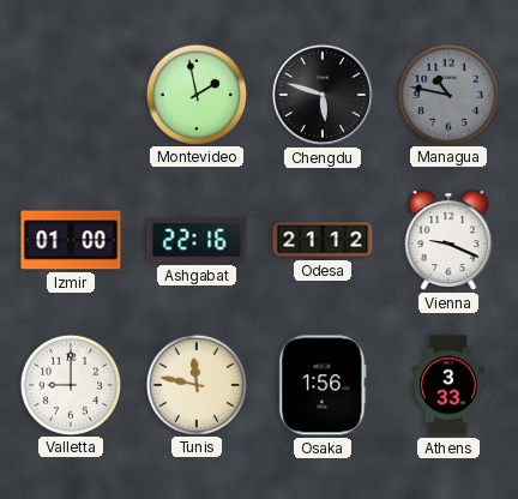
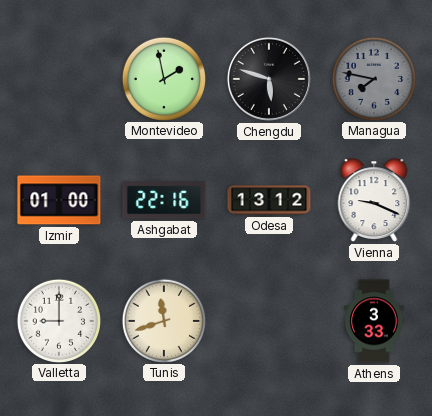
Managua: 10:47 -> 7:47 (373, 78)
Odesa: 21:12 -> 13:12 (269, 200)
Tunis: 11:47 -> 11:42 (163, 320)
Osaka: 1:56 -> none (323, 385)
